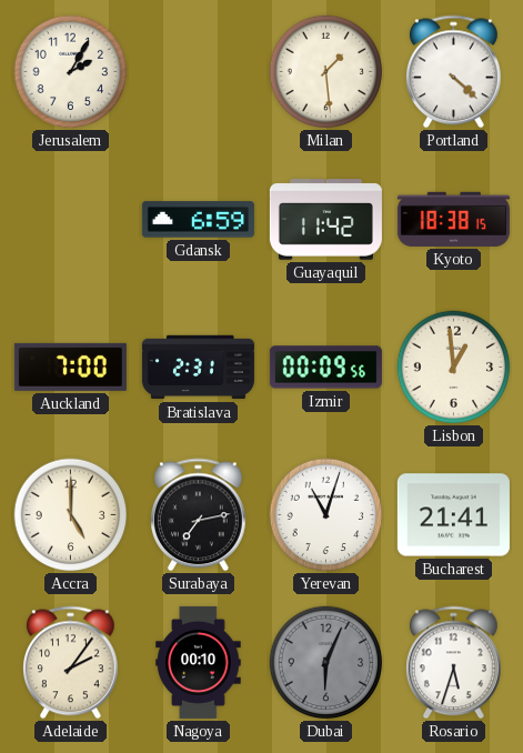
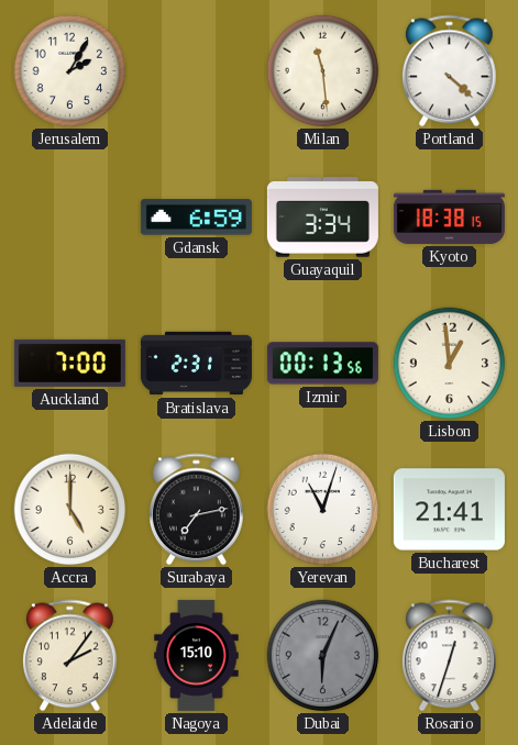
Milan: 1:29 -> 11:29 (323, 71)
Guayaquil: 11:42 -> 3:34 (322, 218)
Izmir: 00:09 -> 00:13 (322, 364)
Nagoya: 00:10 -> 15:10 (197, 655)
Rosario: 5:33 -> 12:33 (450, 656)
